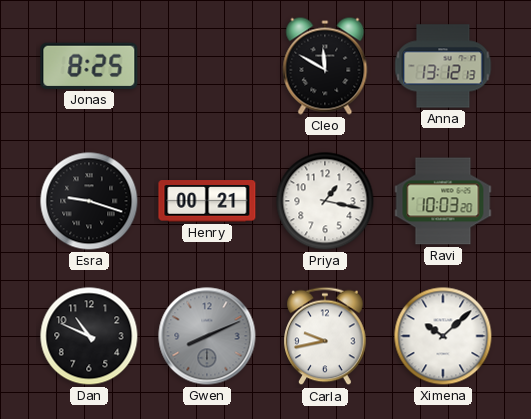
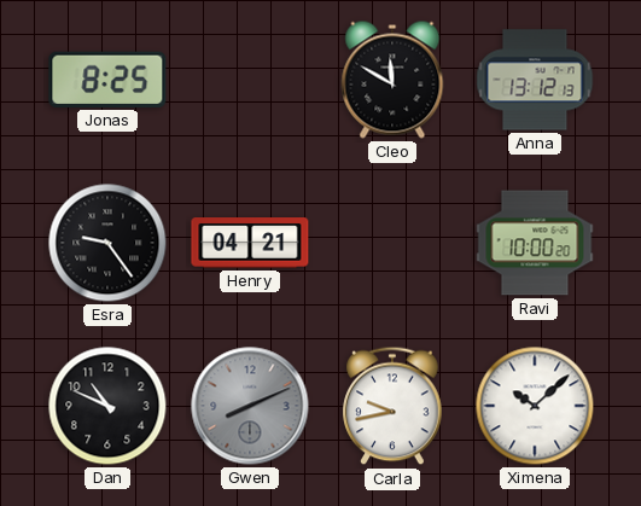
Esra: 9:18 -> 9:24 (107, 243)
Henry: 00:21 -> 04:21 (250, 243)
Priya: 1:17 -> none (325, 201)
Ravi: 10:03 -> 10:00 (535, 243)
